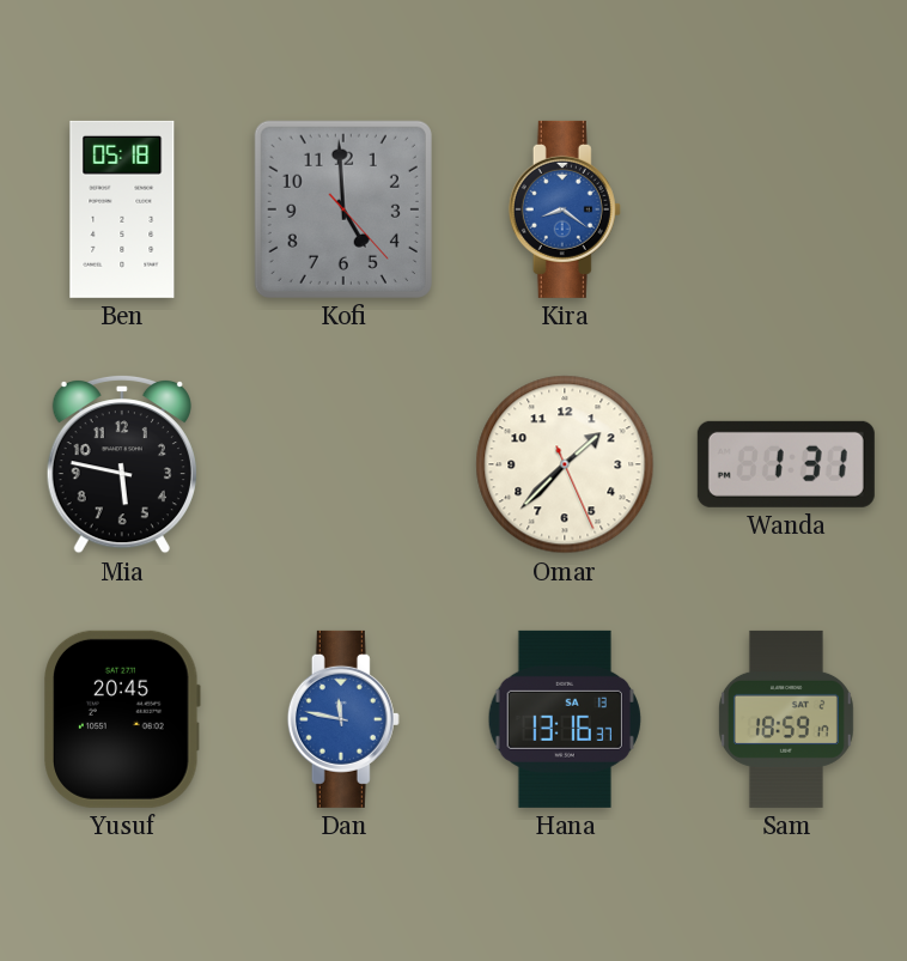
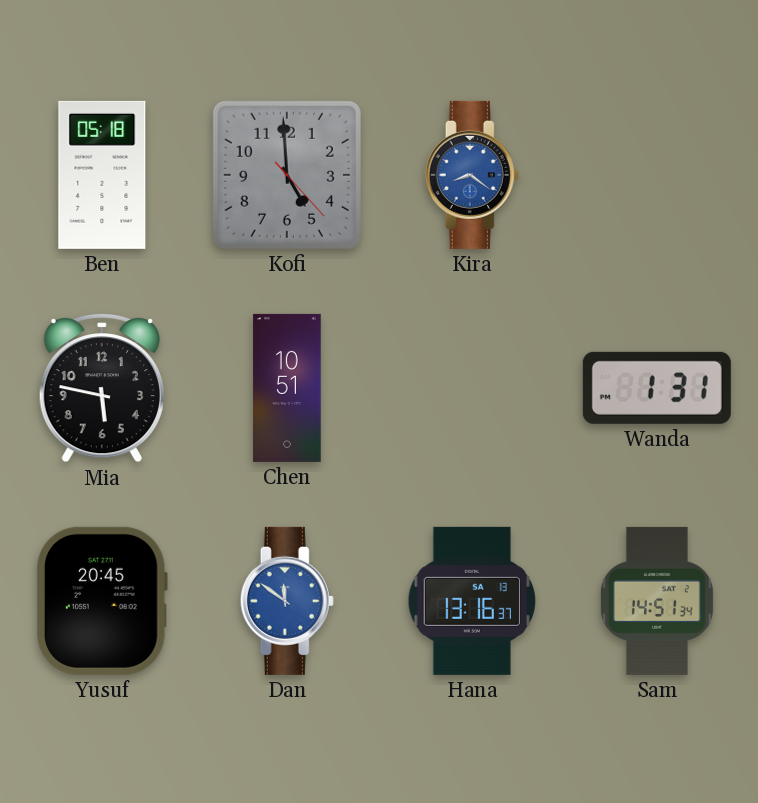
Chen: none -> 10:51 (287, 388)
Omar: 1:37 -> none (565, 464)
Dan: 11:47 -> 11:51 (287, 601)
Sam: 18:59 -> 14:51 (657, 601)
